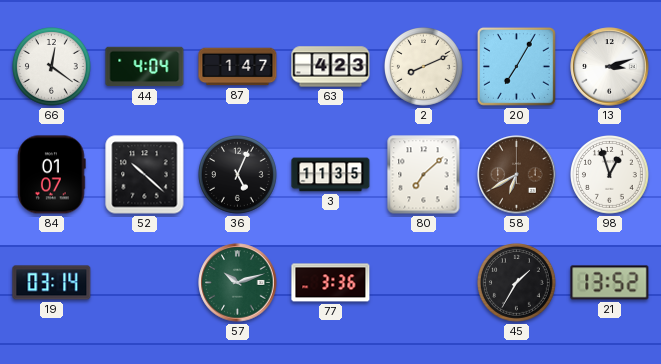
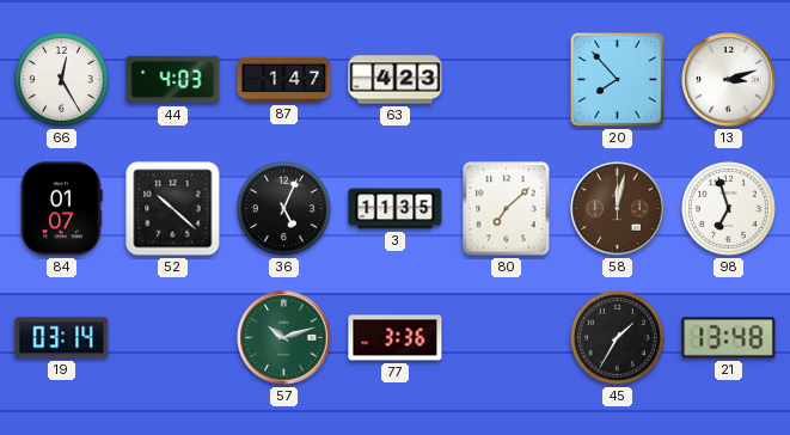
66: 12:21 -> 12:25 (62, 80)
44: 4:04 -> 4:03 (173, 80)
2: 8:11 -> none (424, 67)
20: 7:05 -> 7:53 (617, 79)
58: 6:40 -> 12:02 (618, 209)
98: 12:57 -> 6:57 (729, 209)
21: 13:52 -> 13:48 (729, 338)
